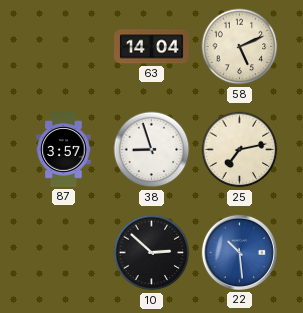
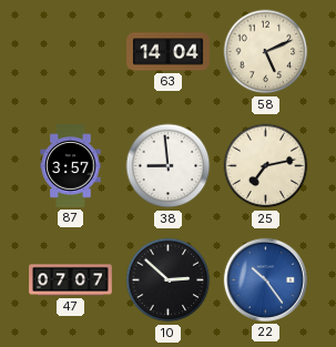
38: 8:57 -> 8:59 (169, 166)
47: none -> 07:07 (71, 280)
22: 10:29 -> 10:24 (265, 279)
